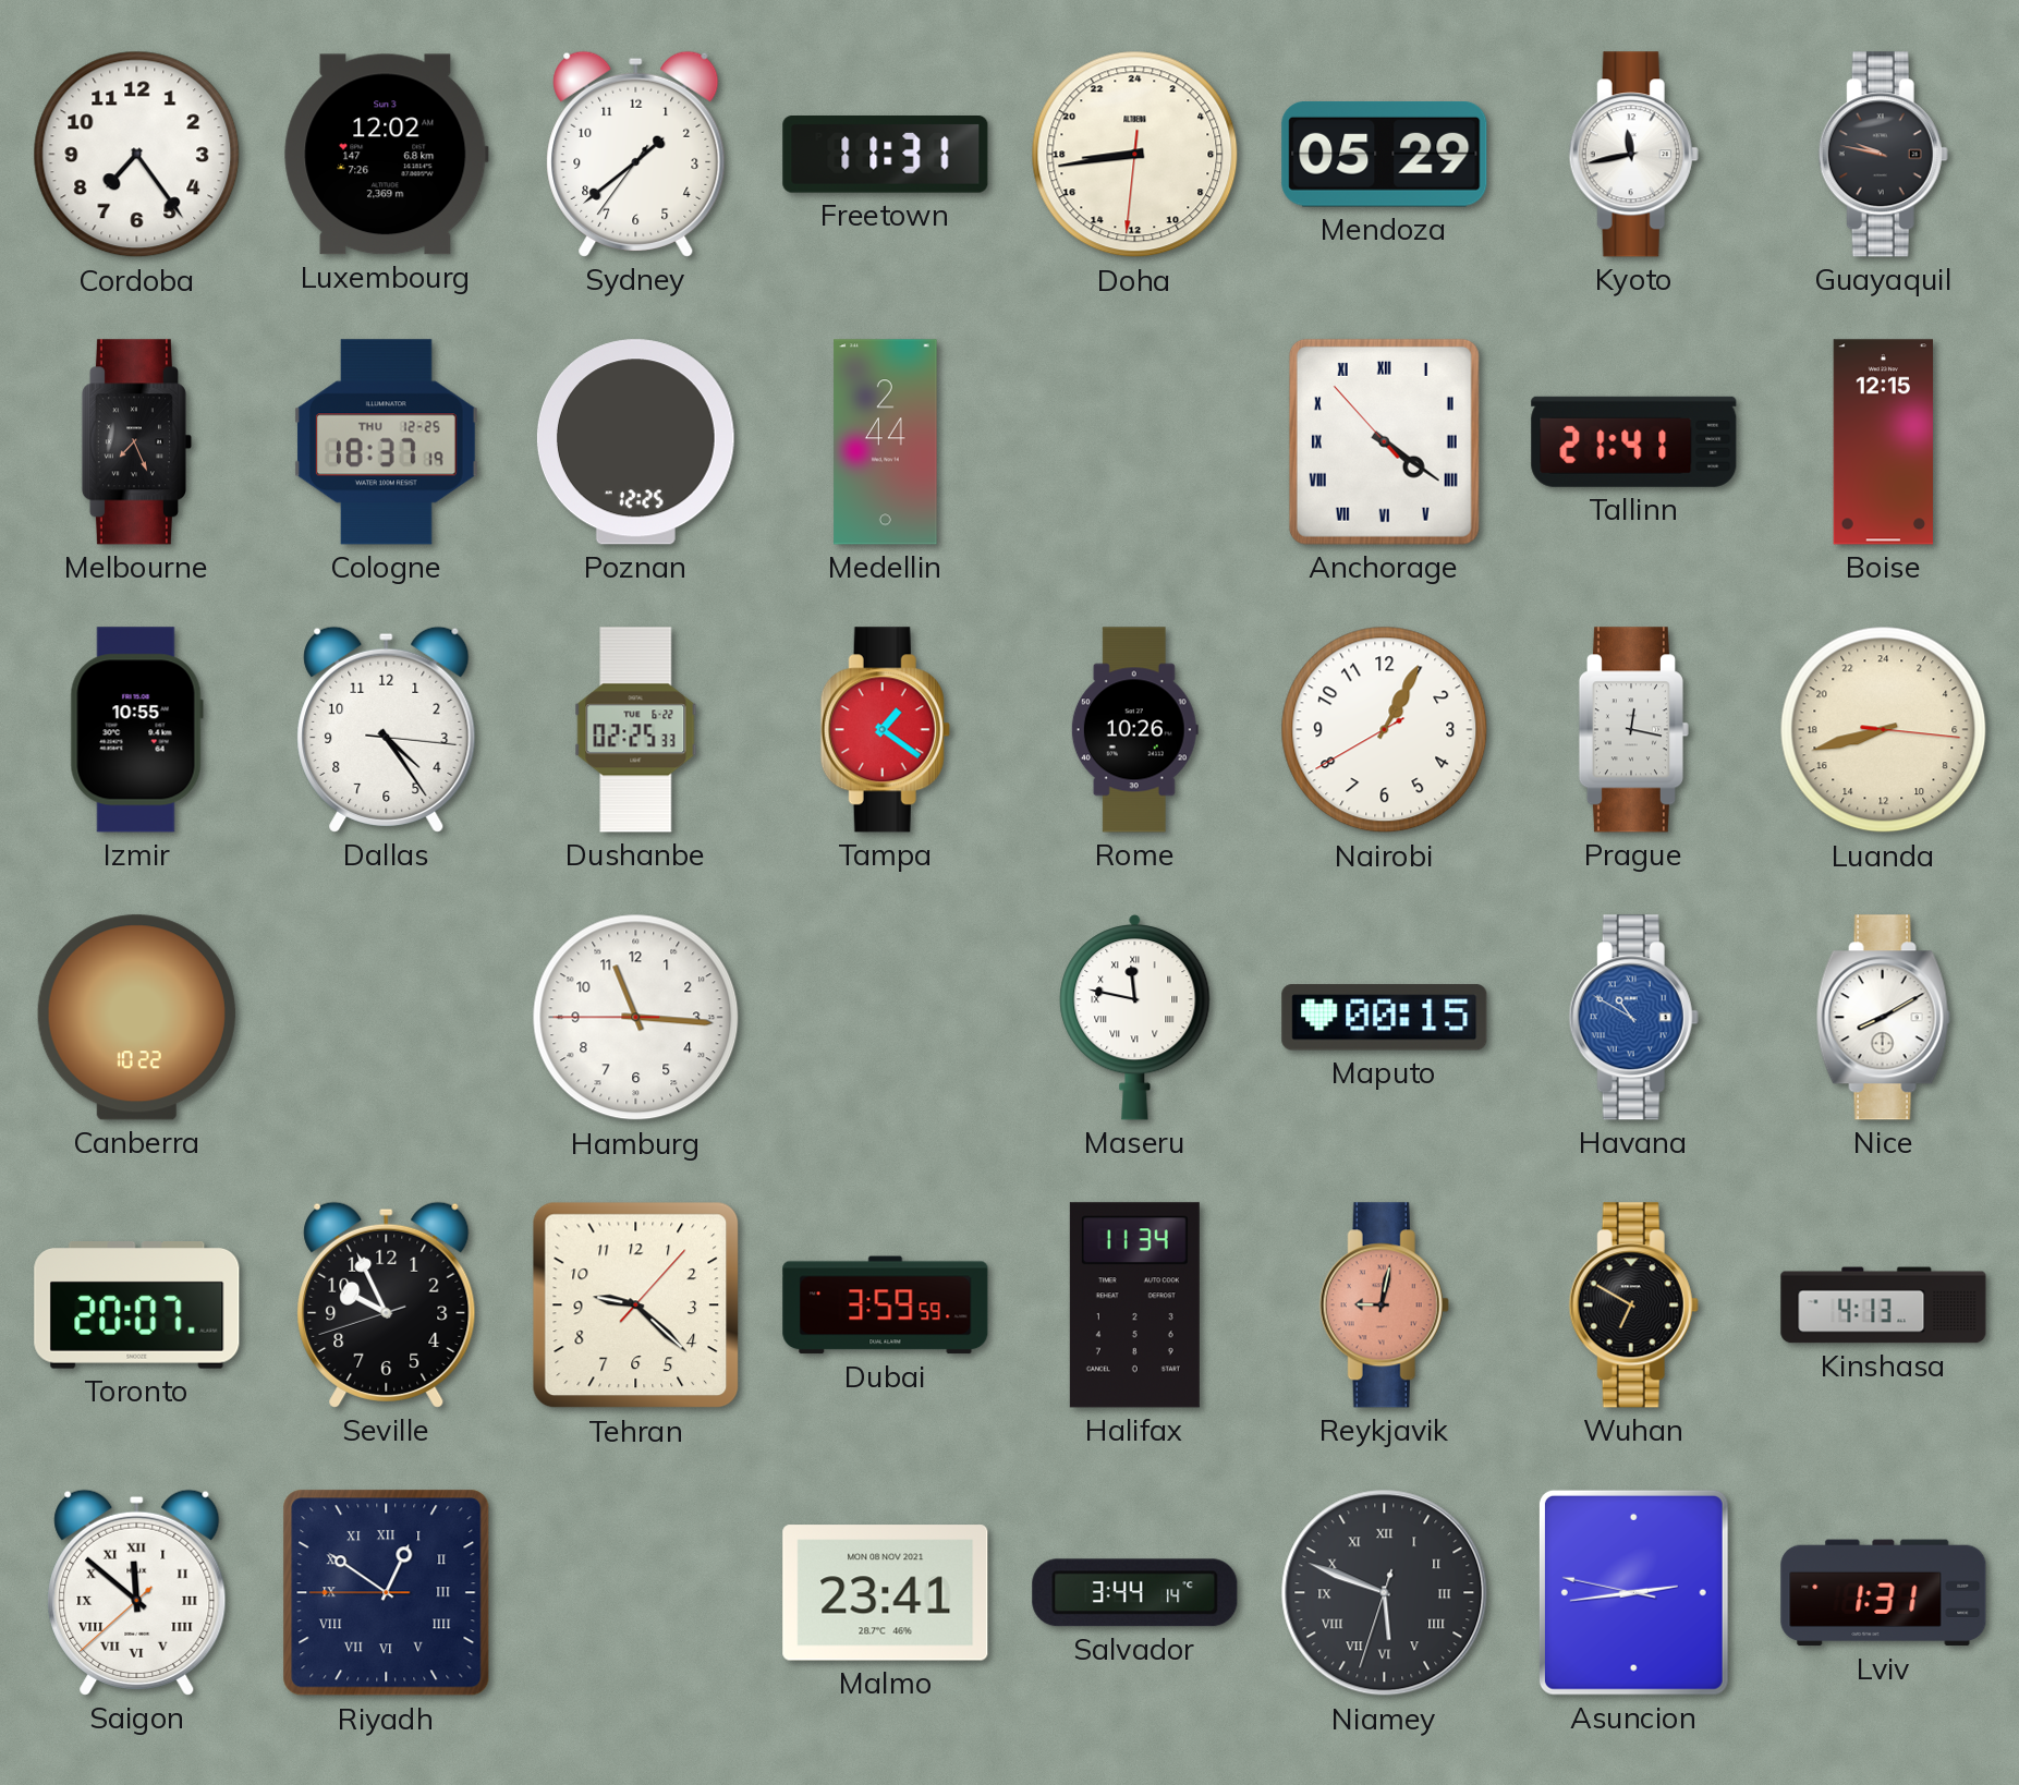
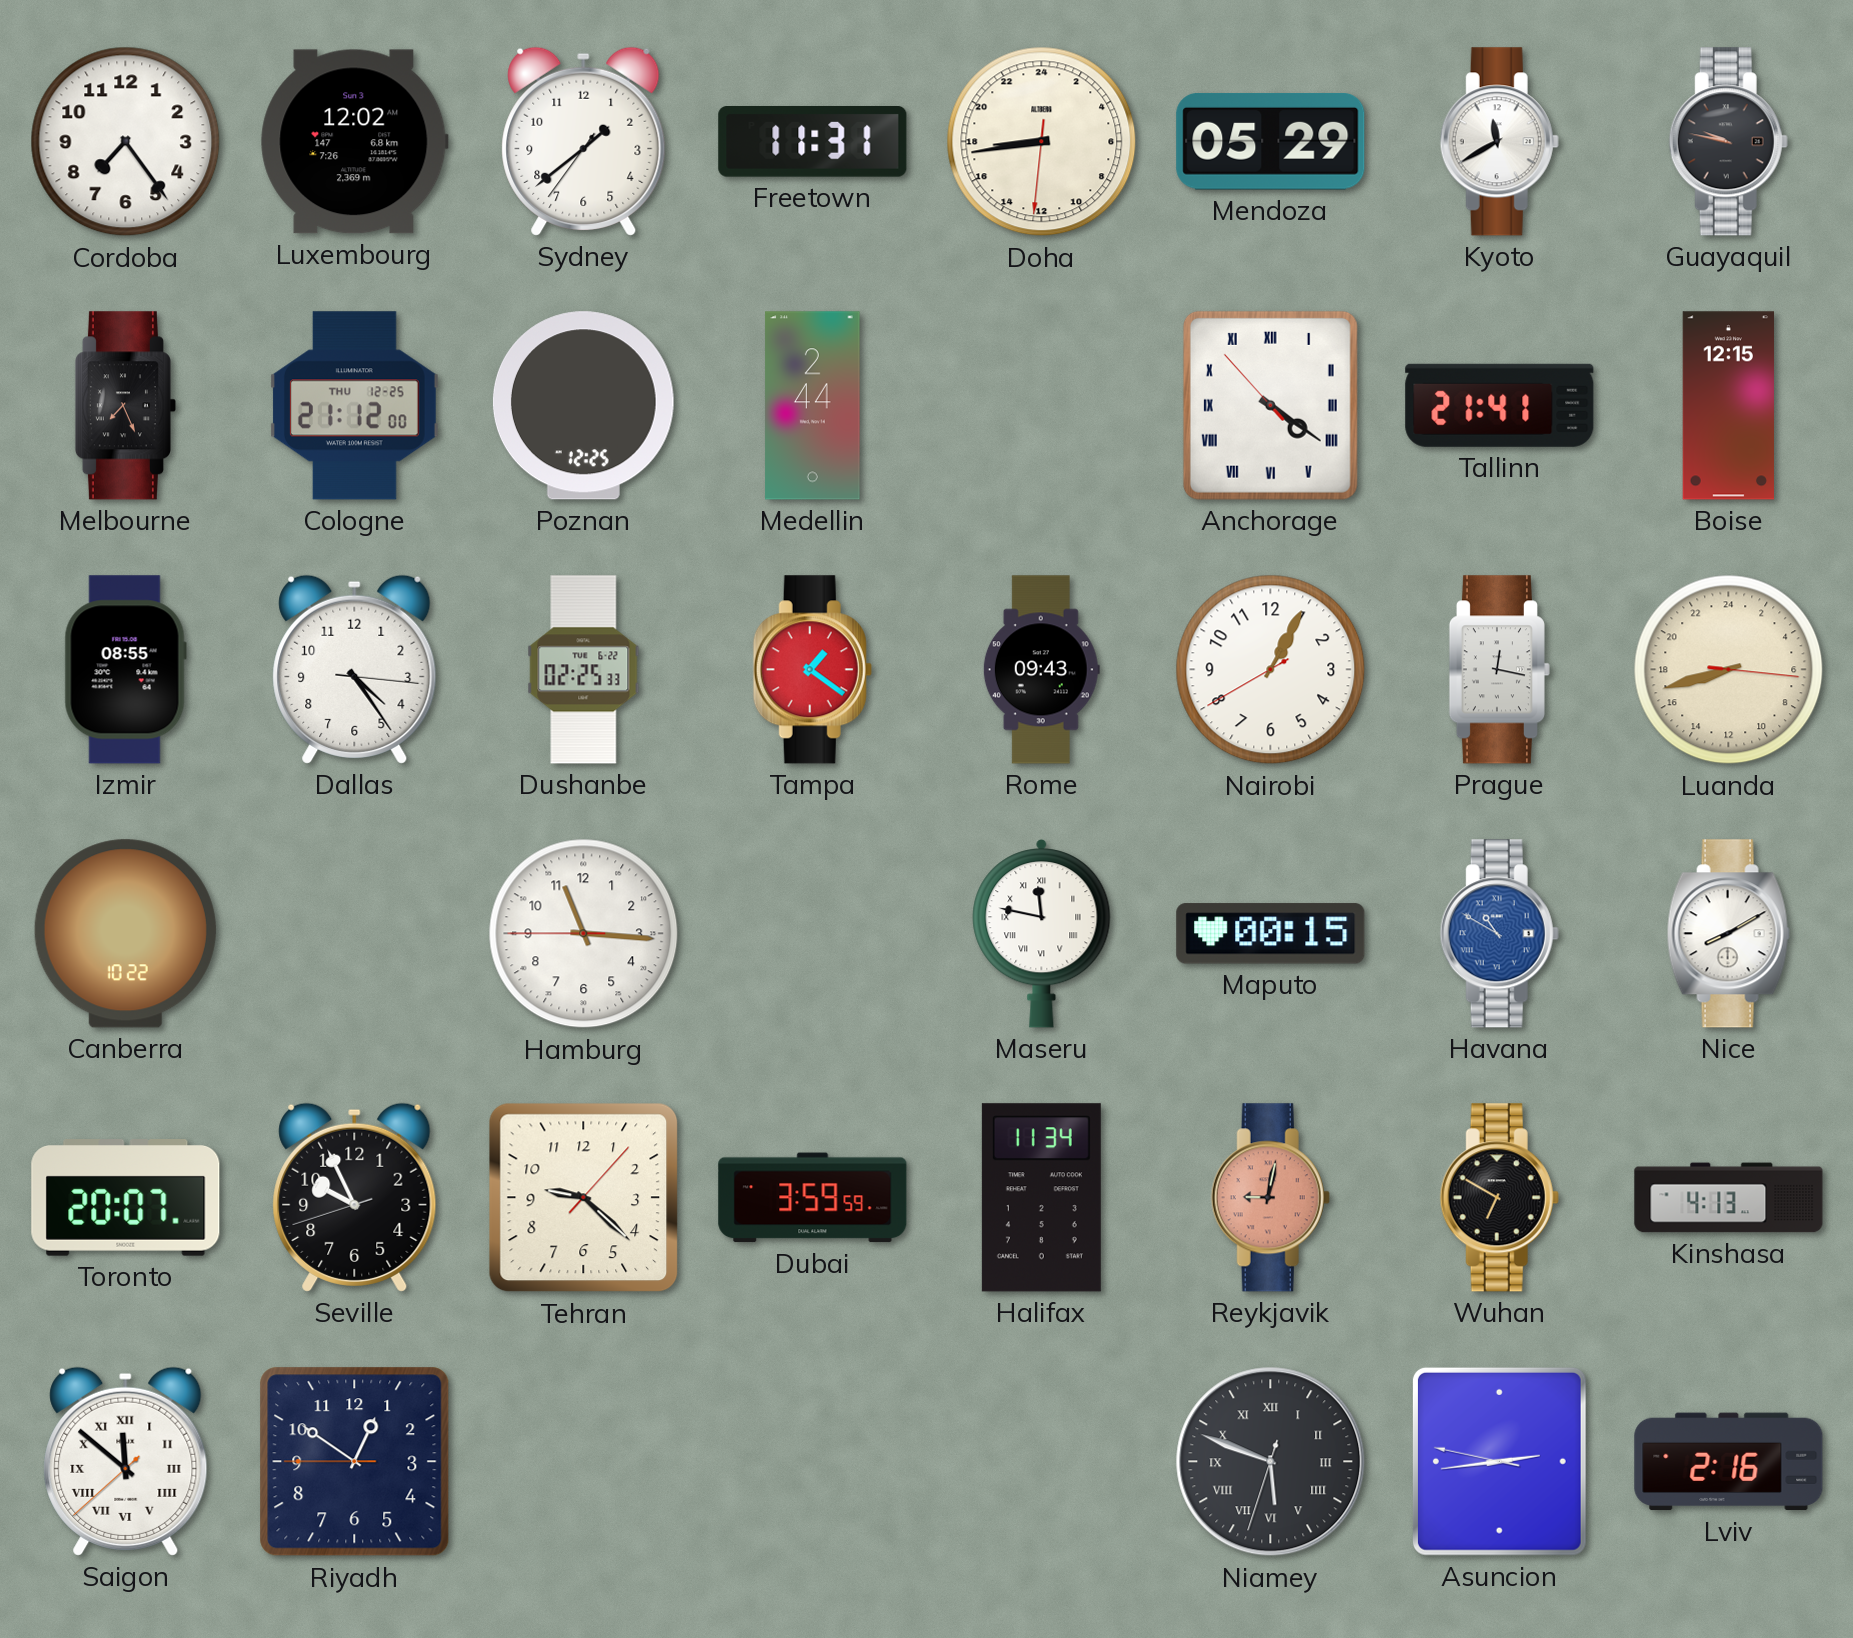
Kyoto: 11:43 -> 11:40 (1499, 142)
Cologne: 18:37 -> 21:12 (354, 406)
Izmir: 10:55 -> 08:55 (125, 670)
Rome: 10:26 -> 09:43 (1041, 670)
Riyadh numerals: Roman -> Arabic (355, 1462)
Malmo: 23:41 -> none (886, 1593)
Salvador: 3:44 -> none (1135, 1593)
Lviv: 1:31 -> 2:16 (1729, 1462)
